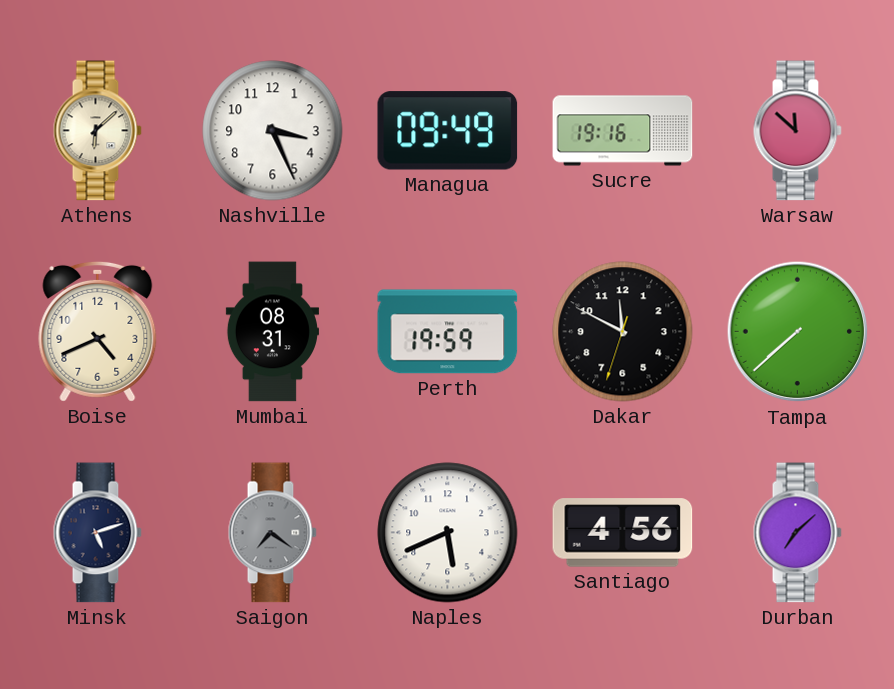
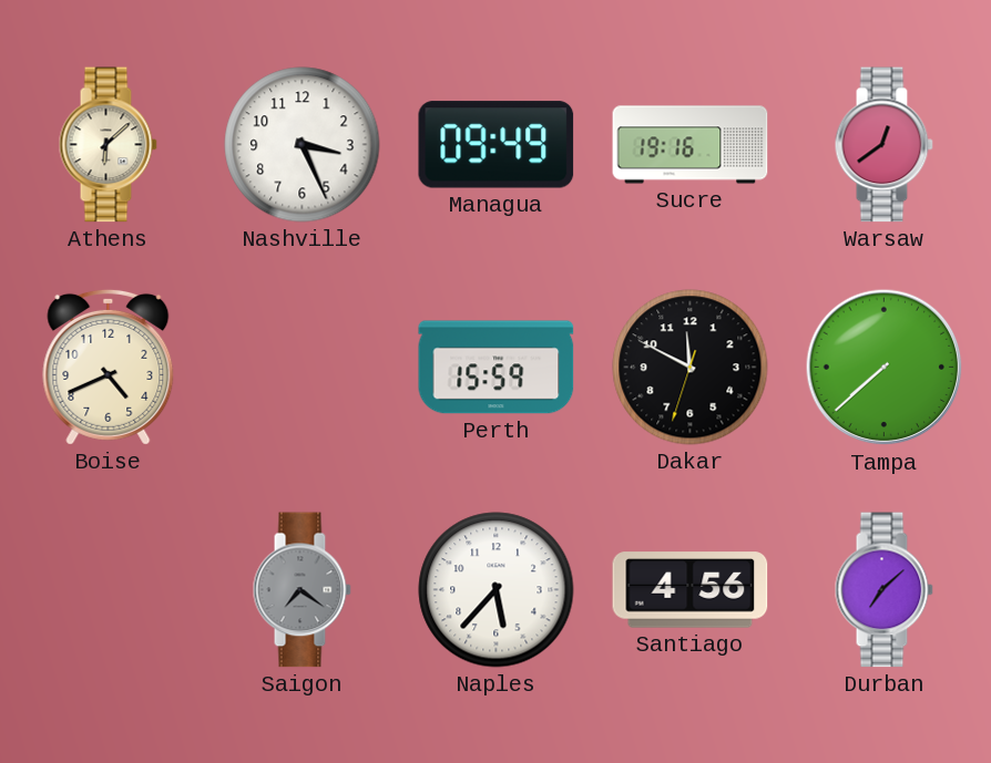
Warsaw: 11:52 -> 12:39 (883, 145)
Mumbai: 08:31 -> none (272, 332)
Perth: 19:59 -> 15:59 (497, 368)
Minsk: 5:12 -> none (97, 533)
Naples: 5:41 -> 5:37 (497, 590)
